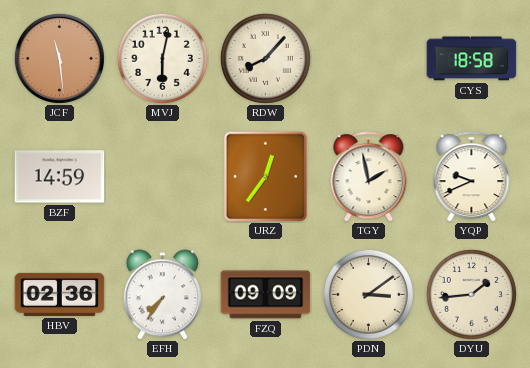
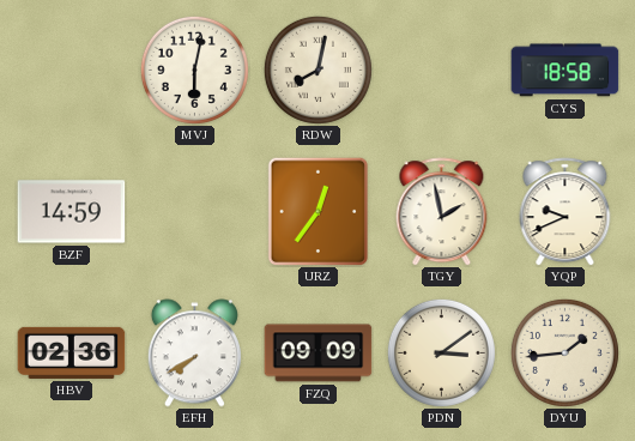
JCF: 11:29 -> none (59, 58)
RDW: 8:07 -> 8:02 (317, 70)
EFH: 7:36 -> 7:40 (194, 354)
